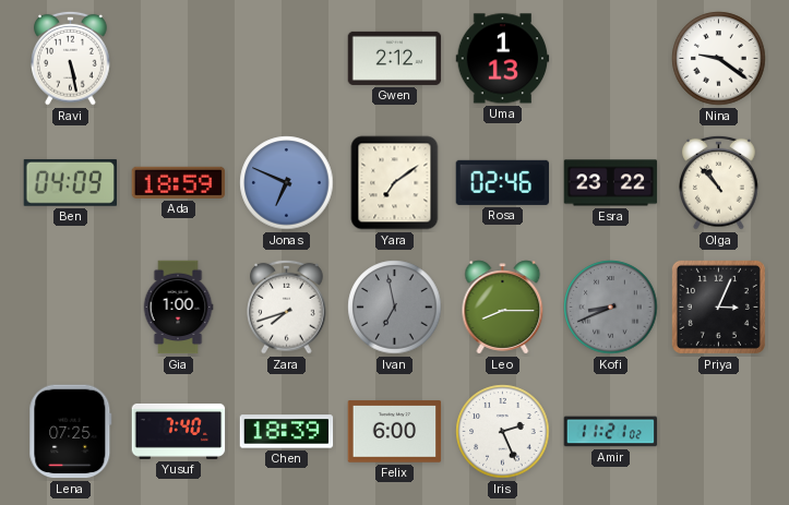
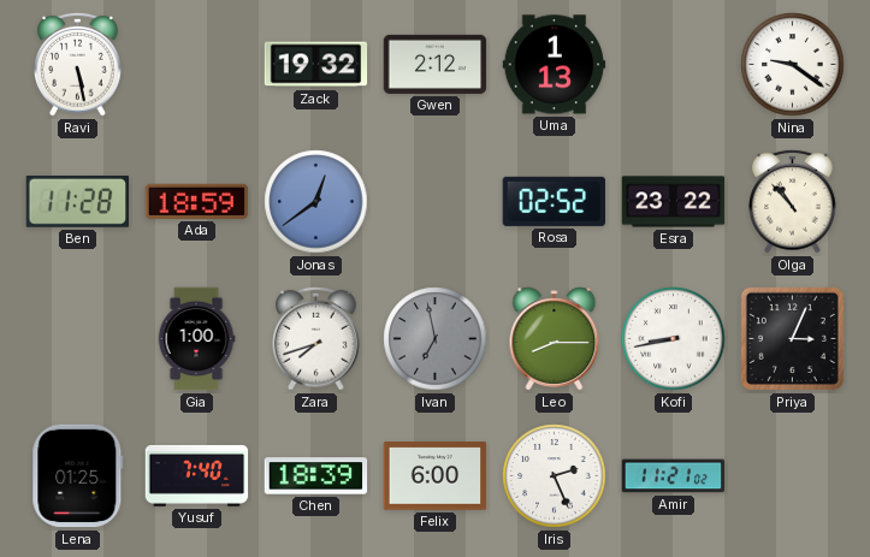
Zack: none -> 19:32 (316, 65)
Ben: 04:09 -> 11:28 (77, 201)
Jonas: 6:49 -> 12:39 (316, 202)
Yara: 7:09 -> none (395, 183)
Rosa: 02:46 -> 02:52 (554, 201)
Kofi: 8:41 -> 8:43 (674, 339)
Kofi dial: grey -> white (674, 339)
Lena: 07:25 -> 01:25 (78, 476)
